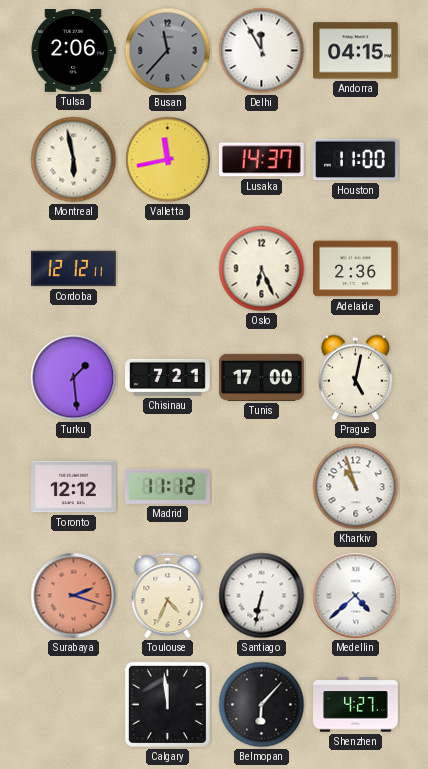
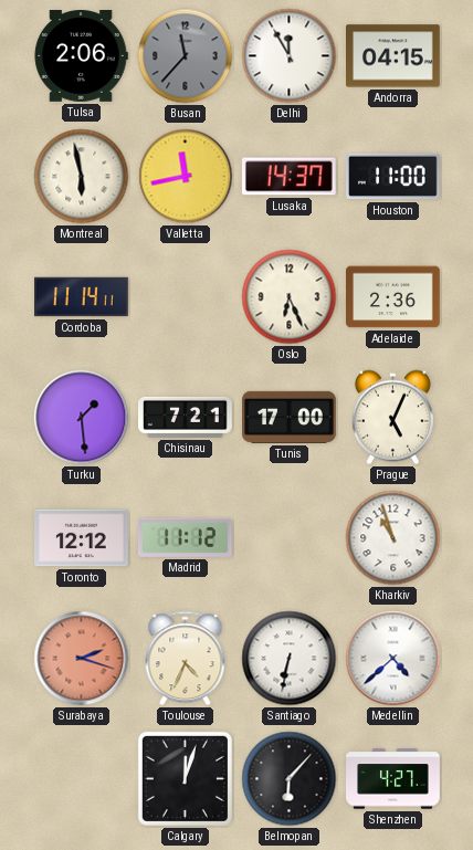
Cordoba: 12:12 -> 11:14 (82, 297)
Prague: 5:02 -> 5:04 (392, 418)
Calgary: 11:59 -> 12:03 (185, 778)
